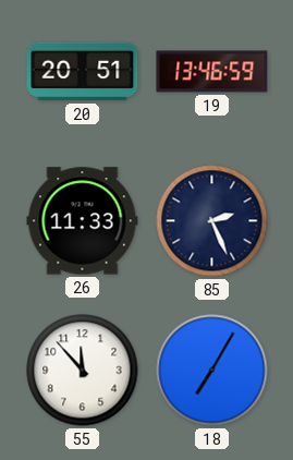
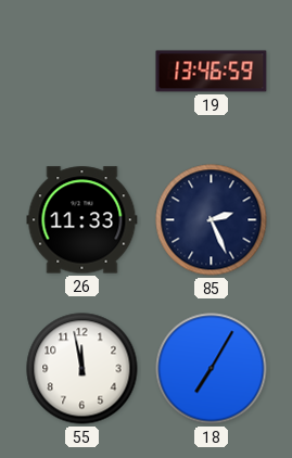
20: 20:51 -> none (83, 72)
55: 11:53 -> 11:58 (82, 369)
